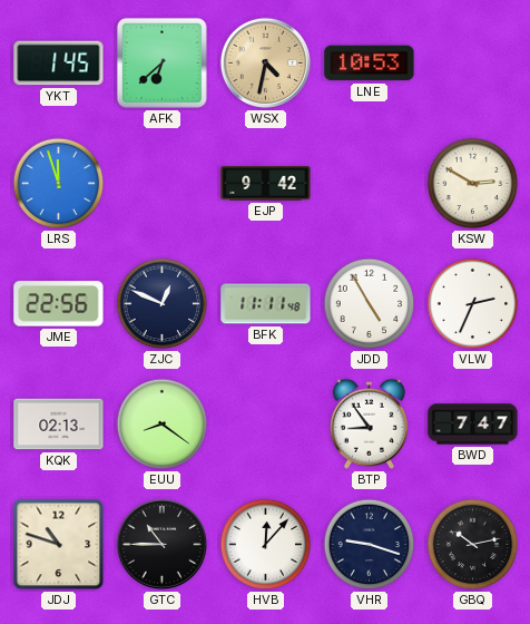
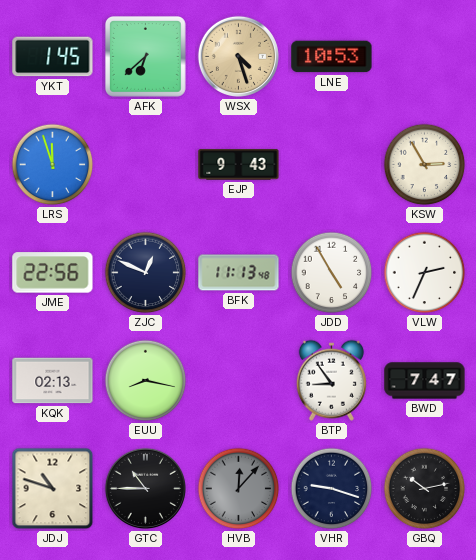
WSX: 4:32 -> 4:27 (238, 56)
EJP: 9:42 -> 9:43 (239, 165)
KSW: 2:50 -> 2:55 (425, 165)
BFK: 11:11 -> 11:13 (239, 273)
EUU: 8:21 -> 8:17 (146, 381)
HVB dial: white -> grey (239, 489)
